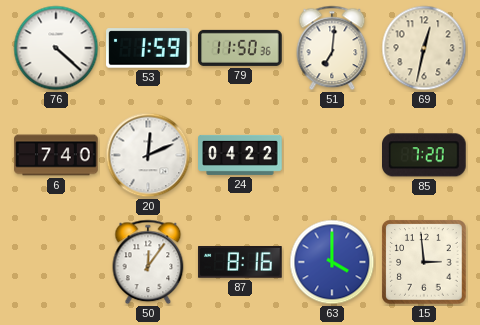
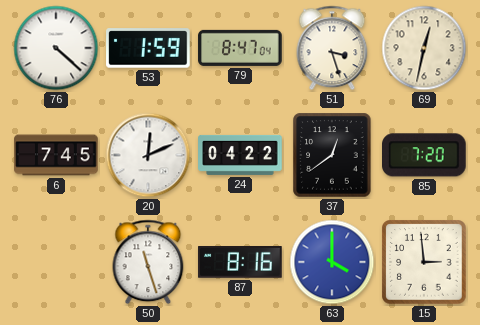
79: 11:50 -> 8:47 (240, 48)
51: 7:01 -> 3:27 (332, 48)
6: 7:40 -> 7:45 (56, 155)
37: none -> 12:39 (332, 155)
50: 12:06 -> 11:27 (148, 262)
